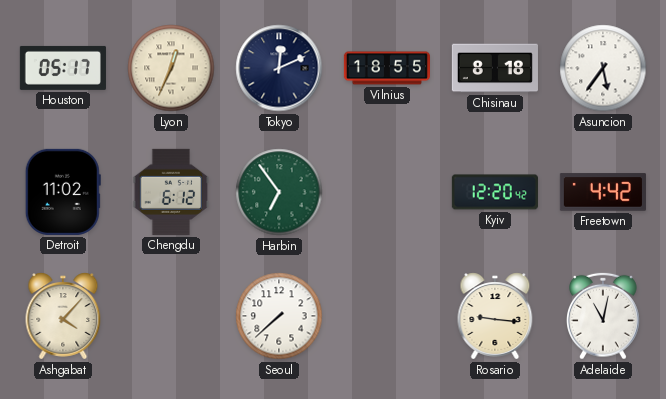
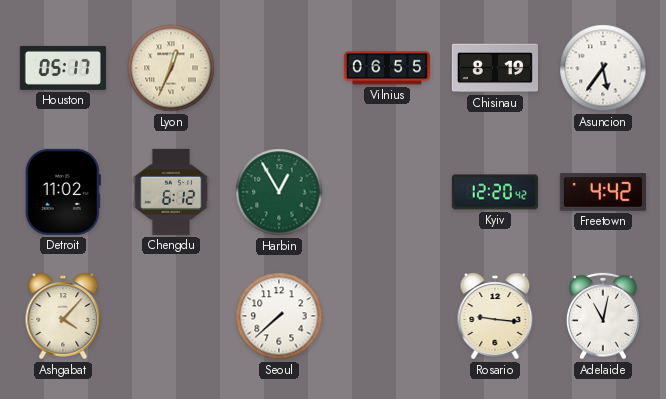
Tokyo: 12:11 -> none (279, 68)
Vilnius: 18:55 -> 06:55 (386, 68)
Chisinau: 8:18 -> 8:19 (495, 68)
Harbin: 6:54 -> 12:55 (279, 192)
